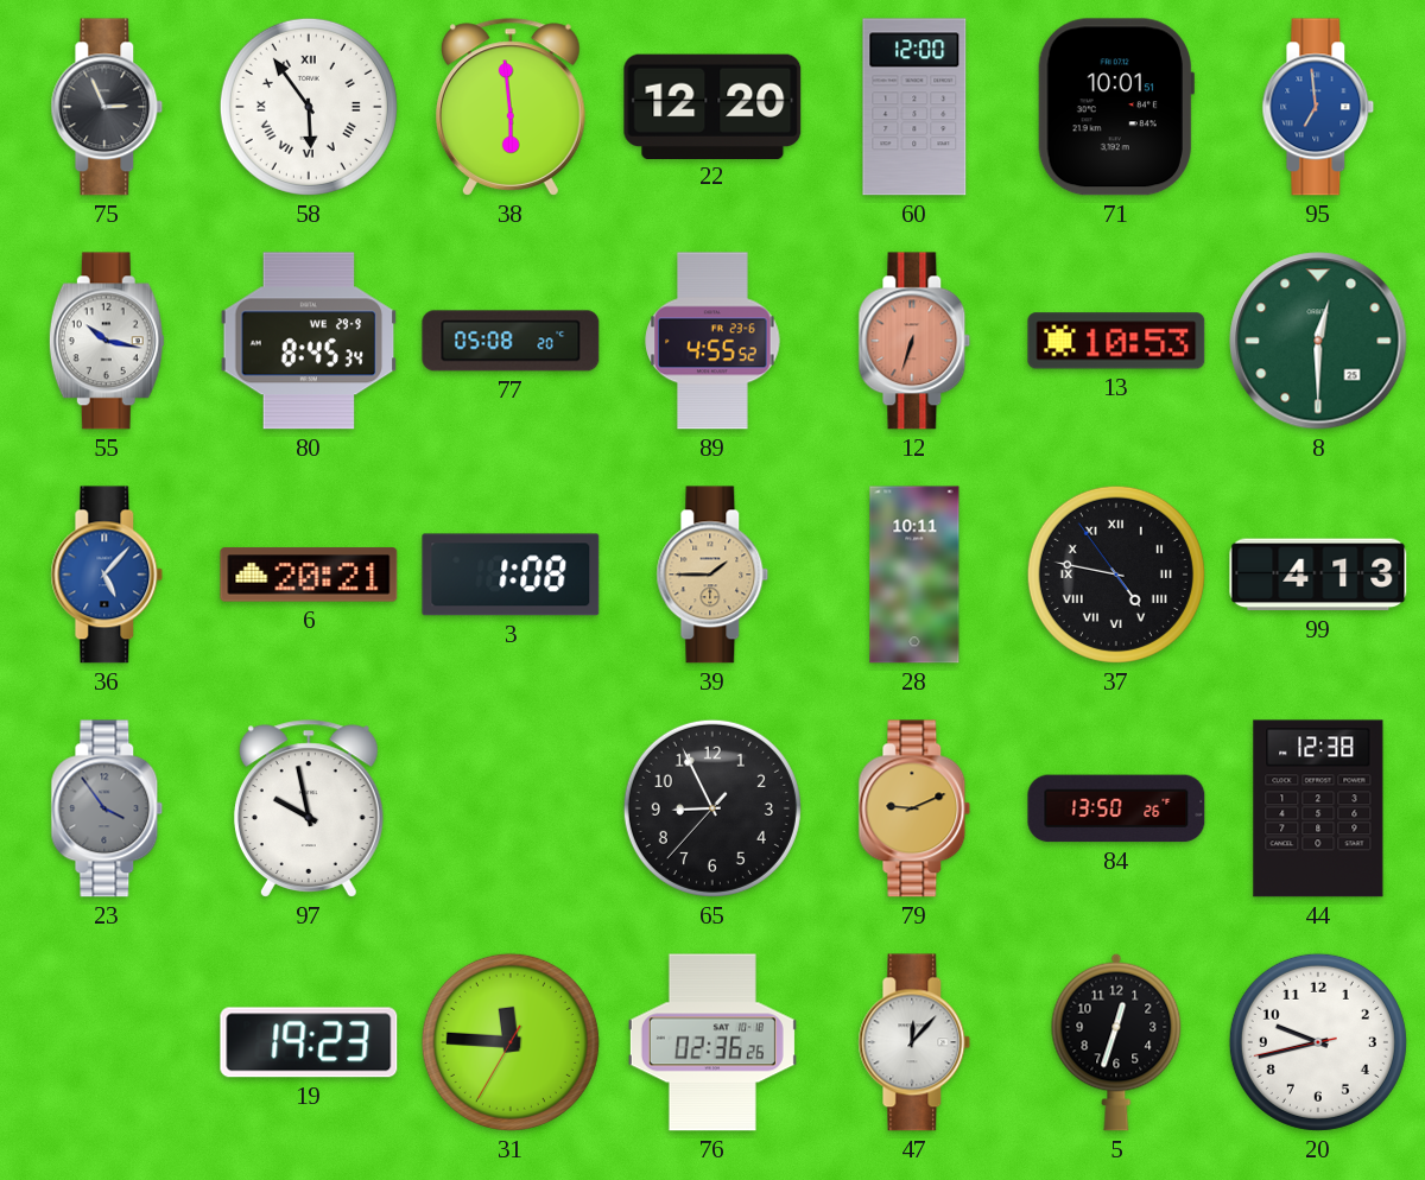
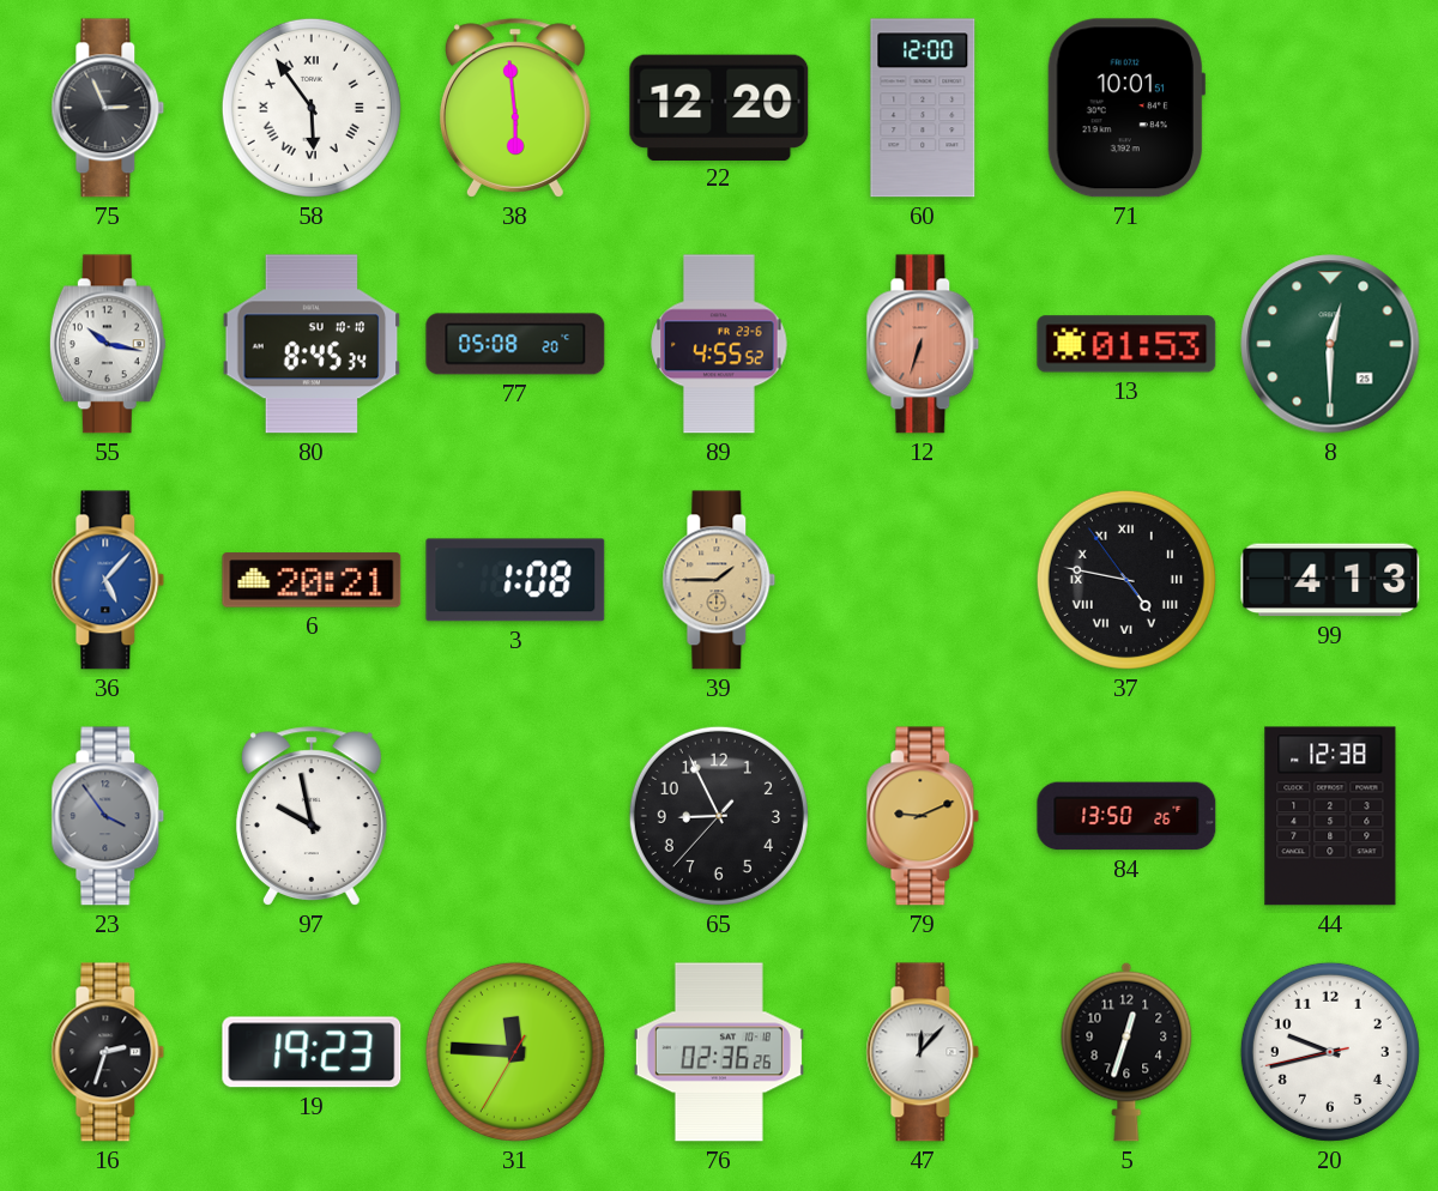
95: 6:59 -> none (1318, 107)
80 date: WE 29-9 -> SU 10-10 (312, 344)
13: 10:53 -> 01:53 (1126, 344)
28: 10:11 -> none (914, 575)
16: none -> 2:33 (108, 1052)
